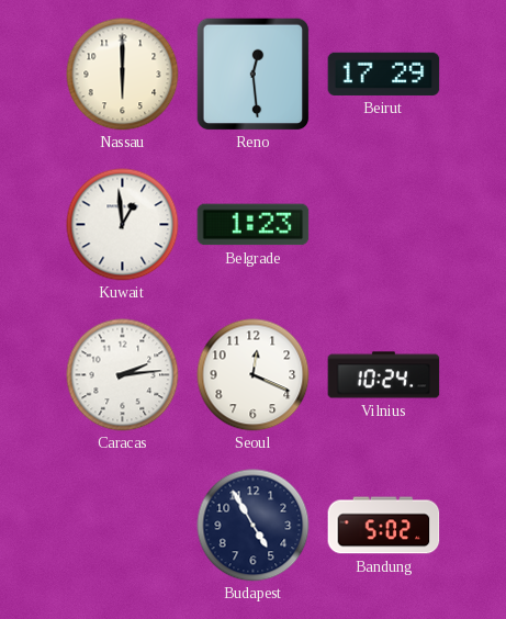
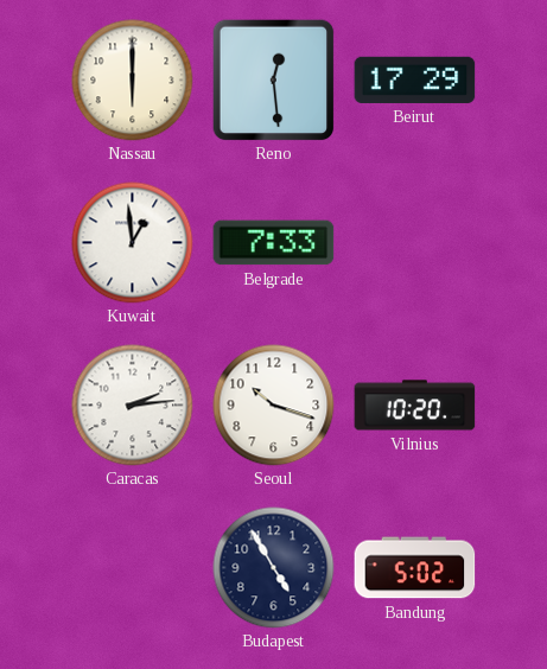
Belgrade: 1:23 -> 7:33 (274, 243)
Seoul: 12:19 -> 10:18 (274, 406)
Vilnius: 10:24 -> 10:20 (415, 406)
